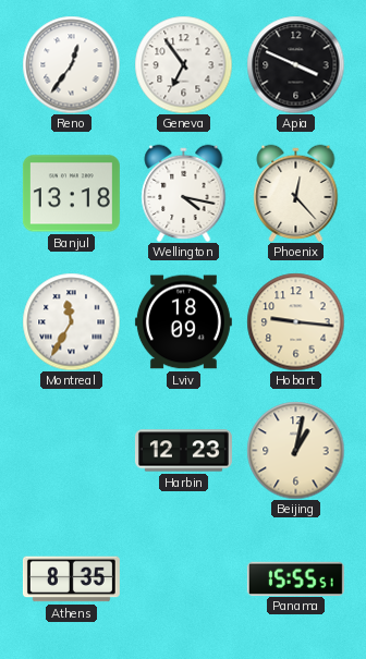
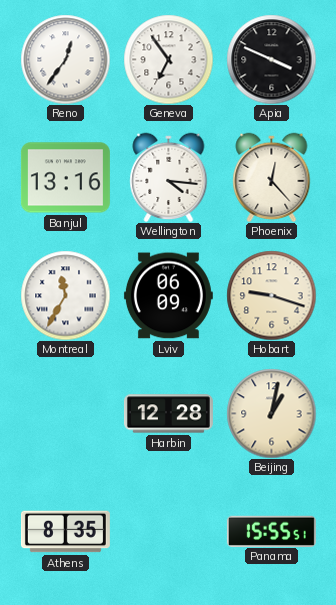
Banjul: 13:18 -> 13:16 (65, 178)
Wellington: 4:17 -> 4:16 (169, 177)
Lviv: 18:09 -> 06:09 (168, 296)
Hobart: 9:16 -> 9:18 (271, 295)
Harbin: 12:23 -> 12:28 (168, 414)
